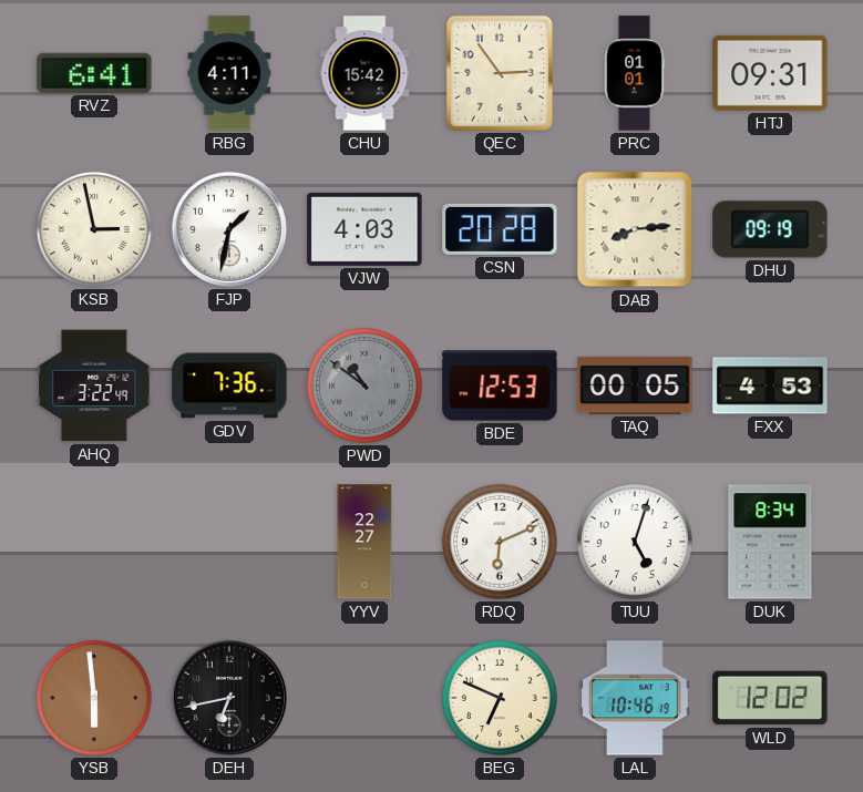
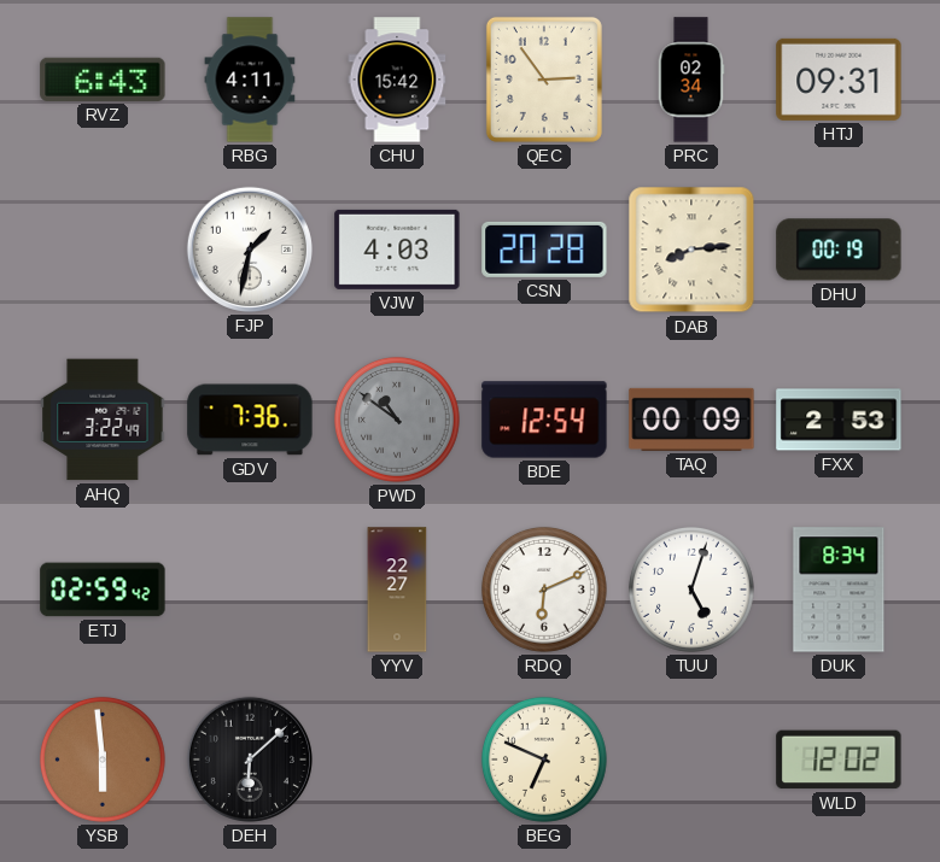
RVZ: 6:41 -> 6:43 (103, 80)
PRC: 01:01 -> 02:34 (691, 80)
KSB: 2:58 -> none (94, 229)
DHU: 09:19 -> 00:19 (839, 250)
BDE: 12:53 -> 12:54 (544, 420)
TAQ: 00:05 -> 00:09 (691, 420)
FXX: 4:53 -> 2:53 (839, 420)
ETJ: none -> 02:59 (103, 590)
DEH: 6:43 -> 6:08 (250, 760)
LAL: 10:46 -> none (635, 698)
